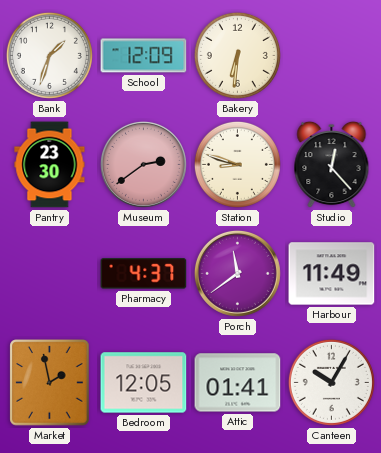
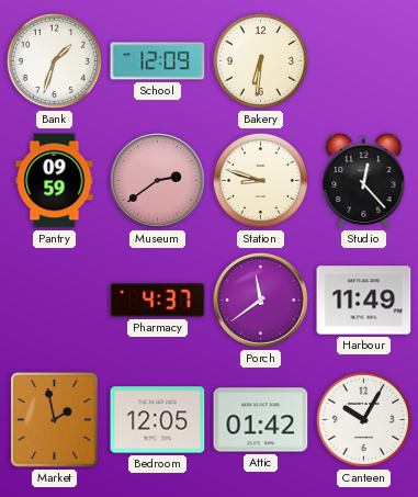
Pantry: 23:30 -> 09:59 (55, 181)
Attic: 01:41 -> 01:42 (261, 420)
